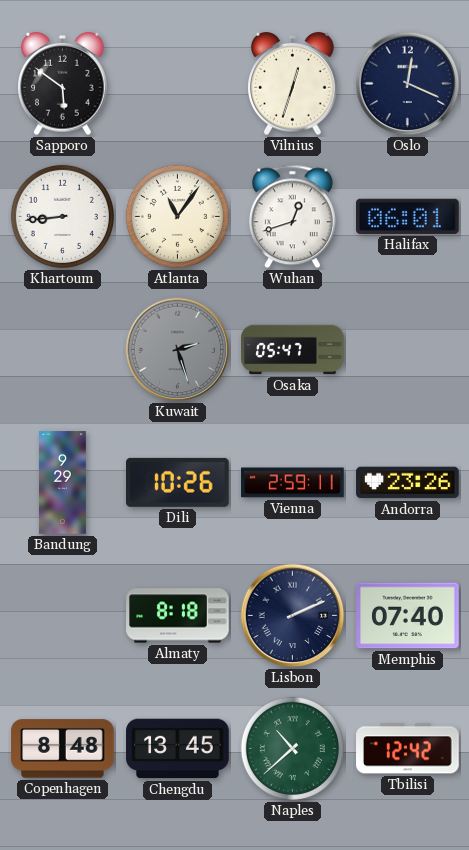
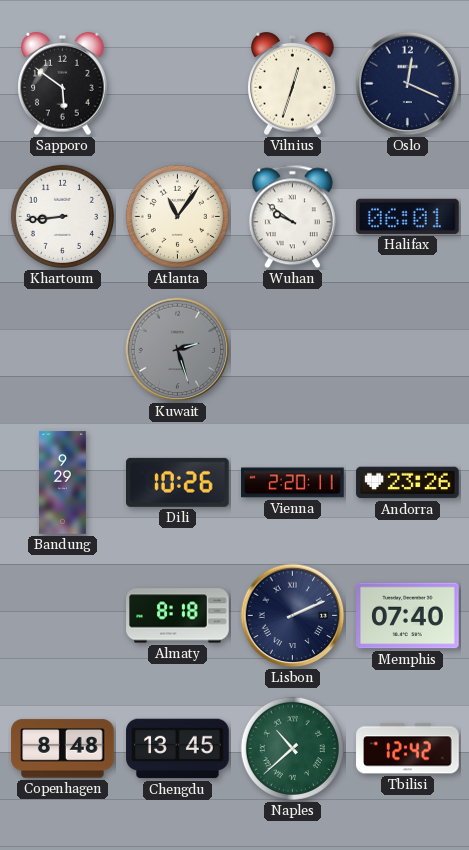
Wuhan: 12:42 -> 9:51 (292, 217)
Osaka: 05:47 -> none (293, 350)
Vienna: 2:59 -> 2:20 (293, 483)
